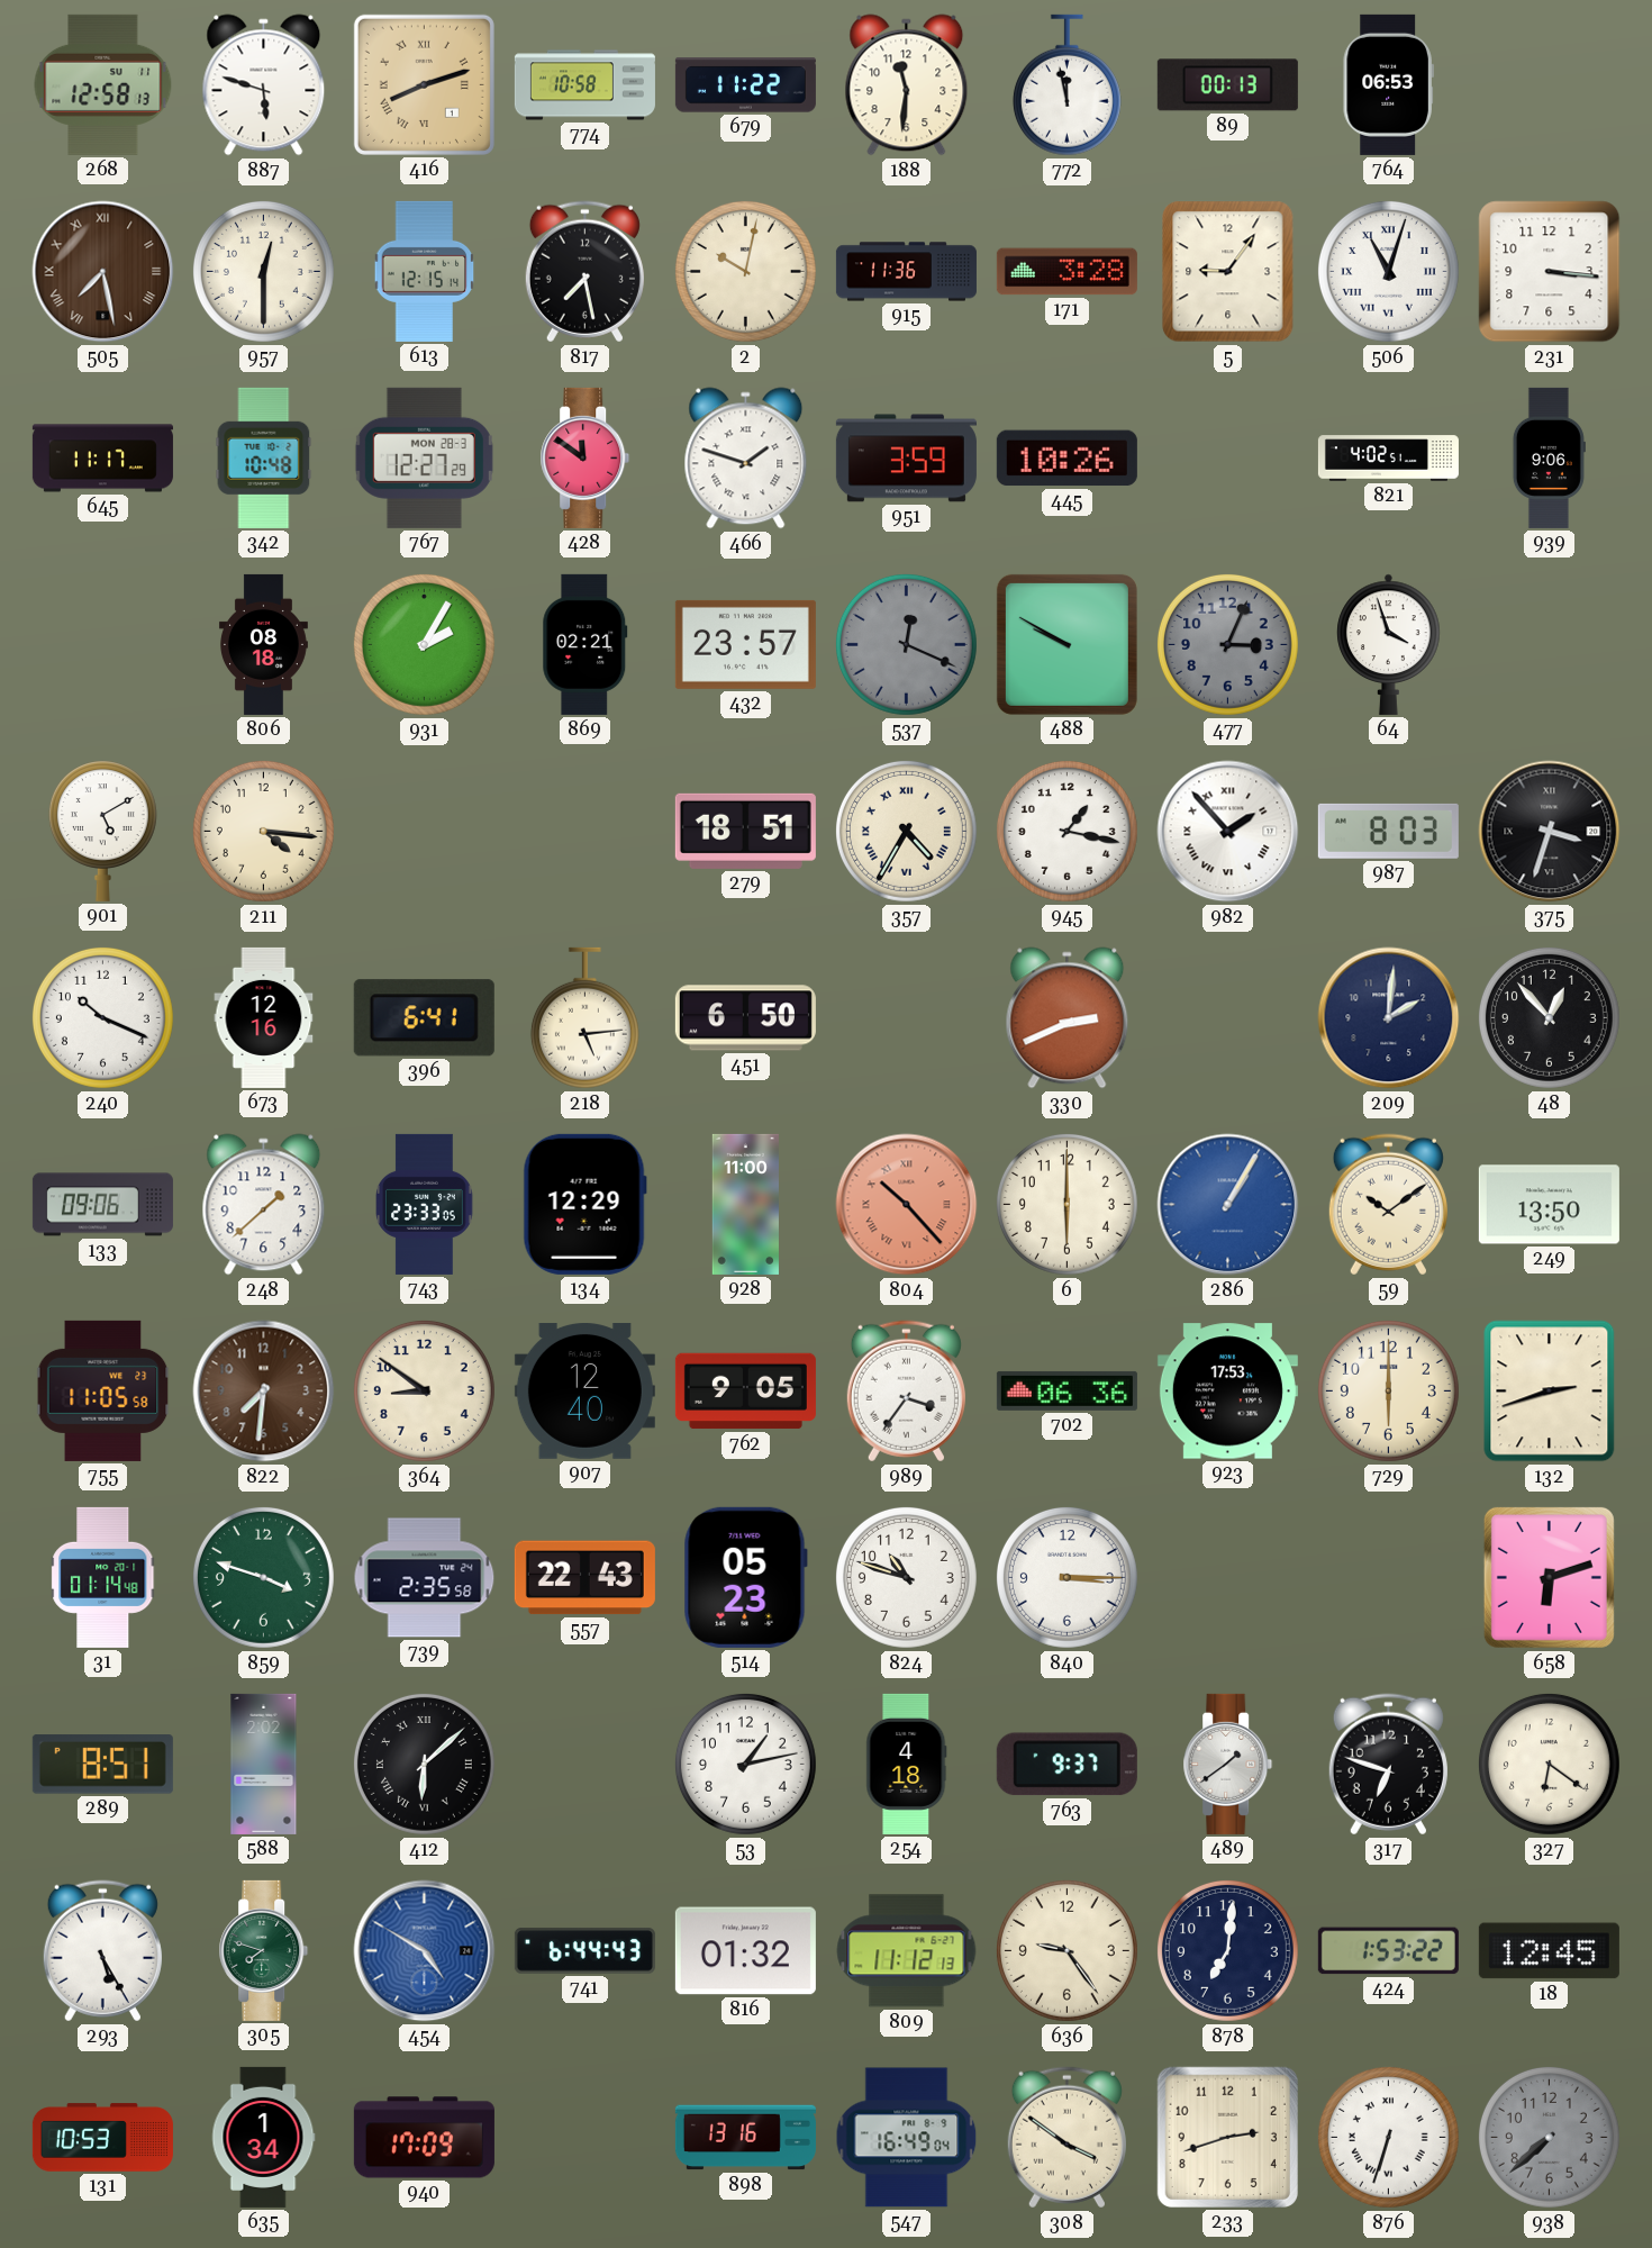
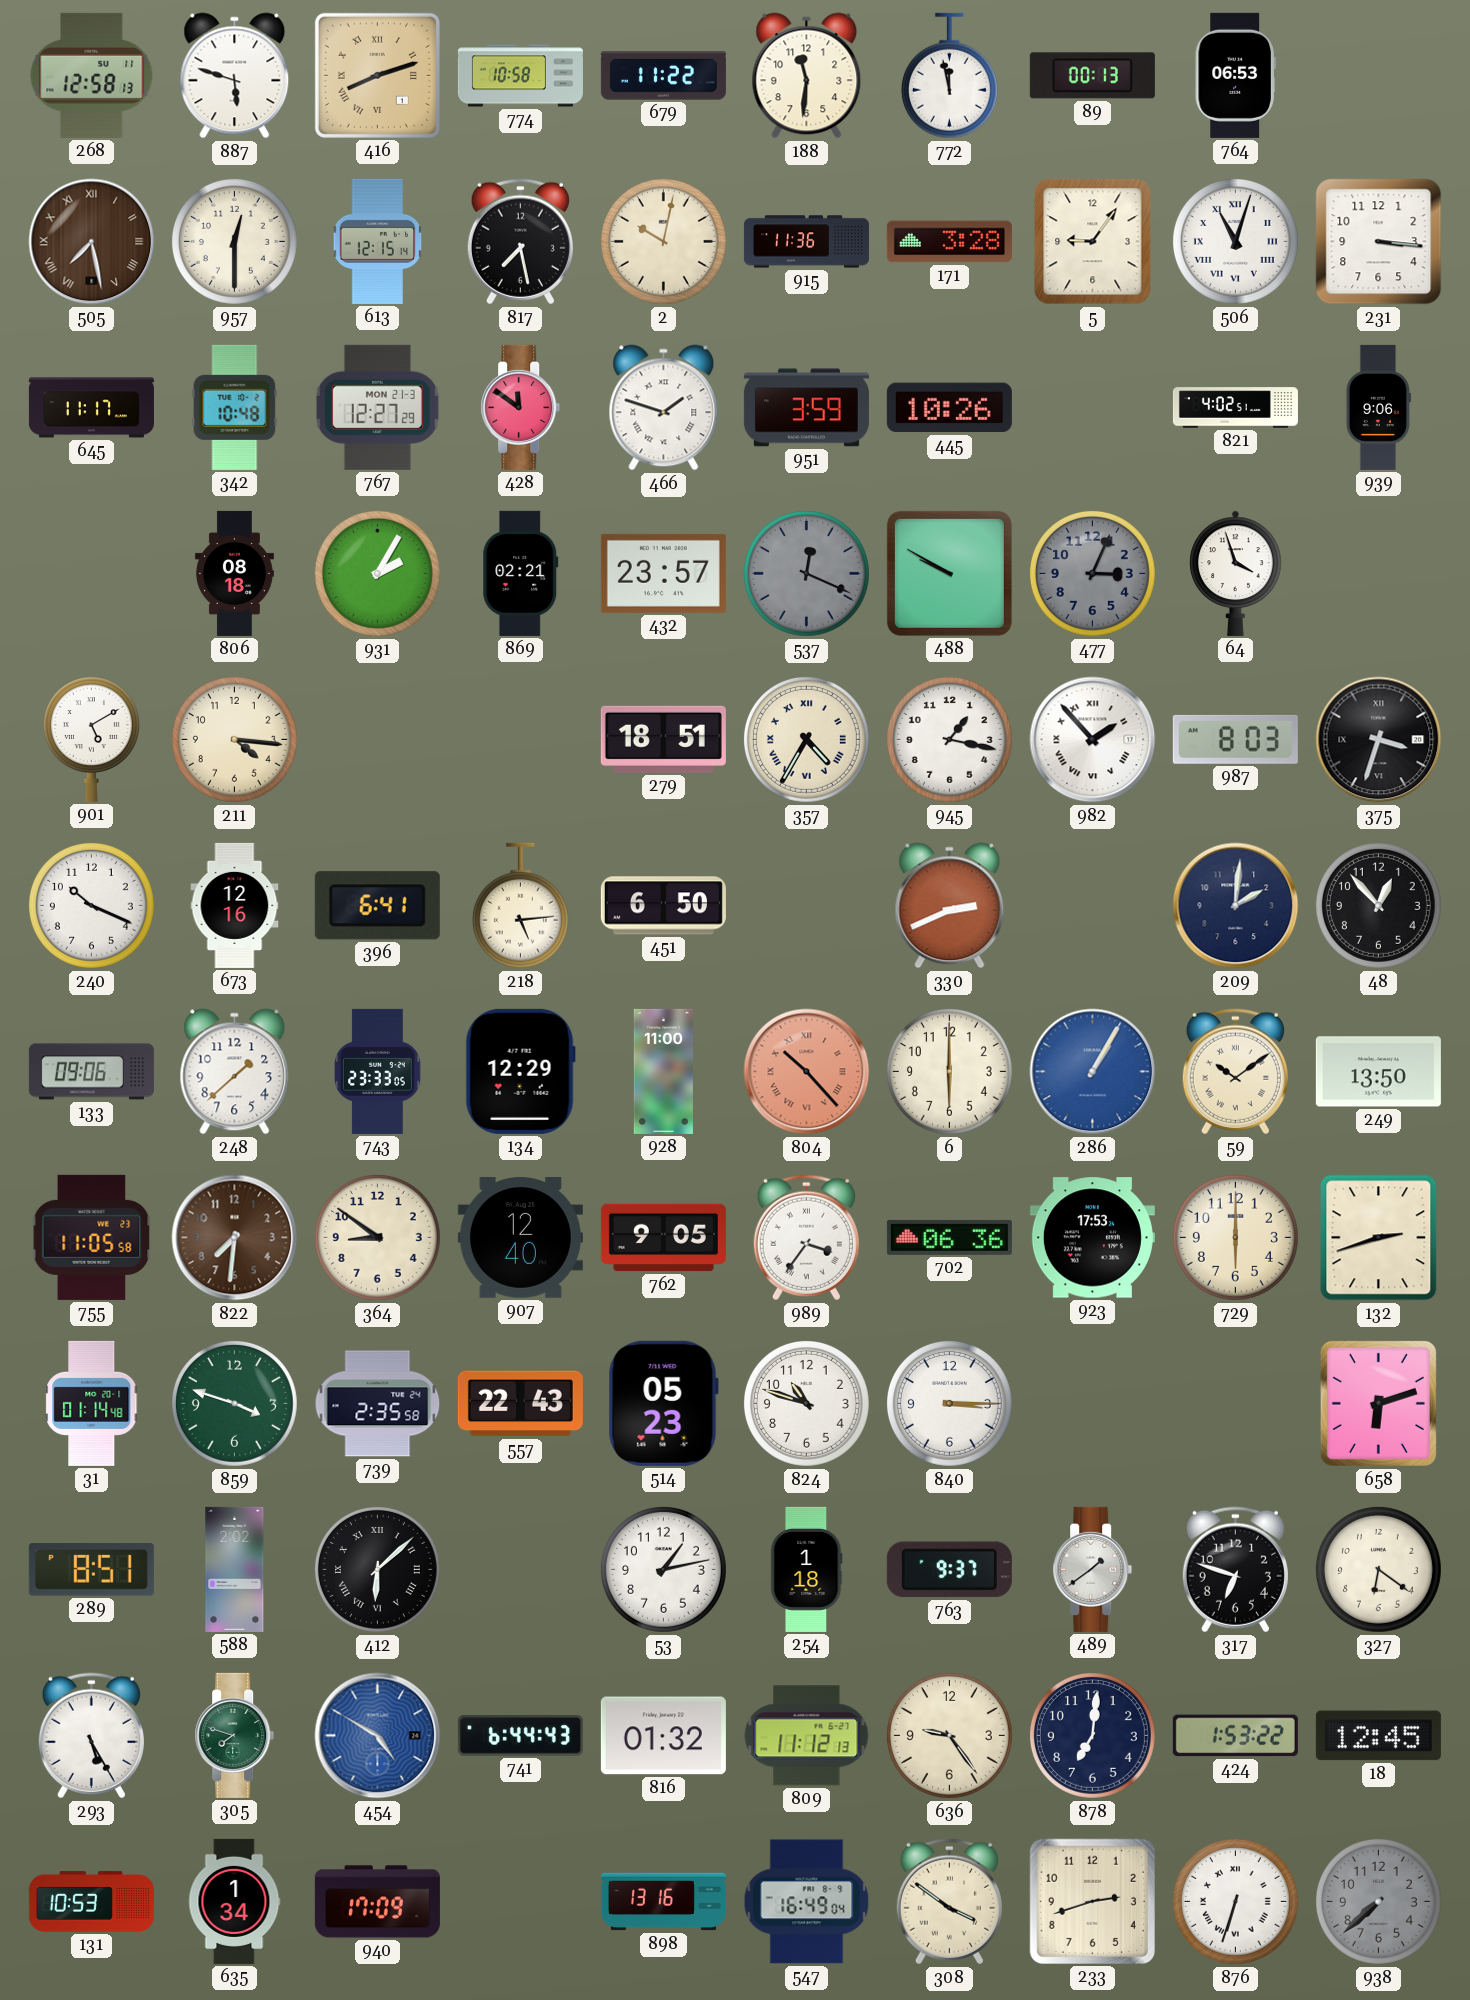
767 date: MON 28-3 -> MON 21-3 (377, 407)
254: 4:18 -> 1:18 (807, 1569)
